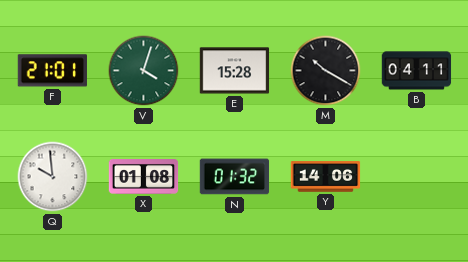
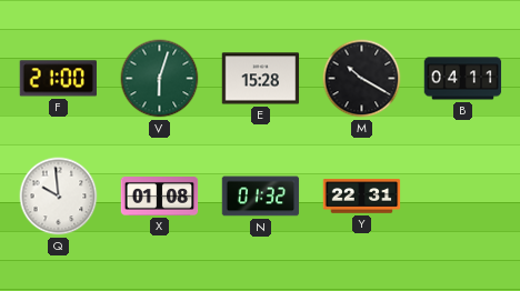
F: 21:01 -> 21:00 (58, 79)
V: 4:03 -> 6:03 (160, 79)
Y: 14:06 -> 22:31 (362, 197)
